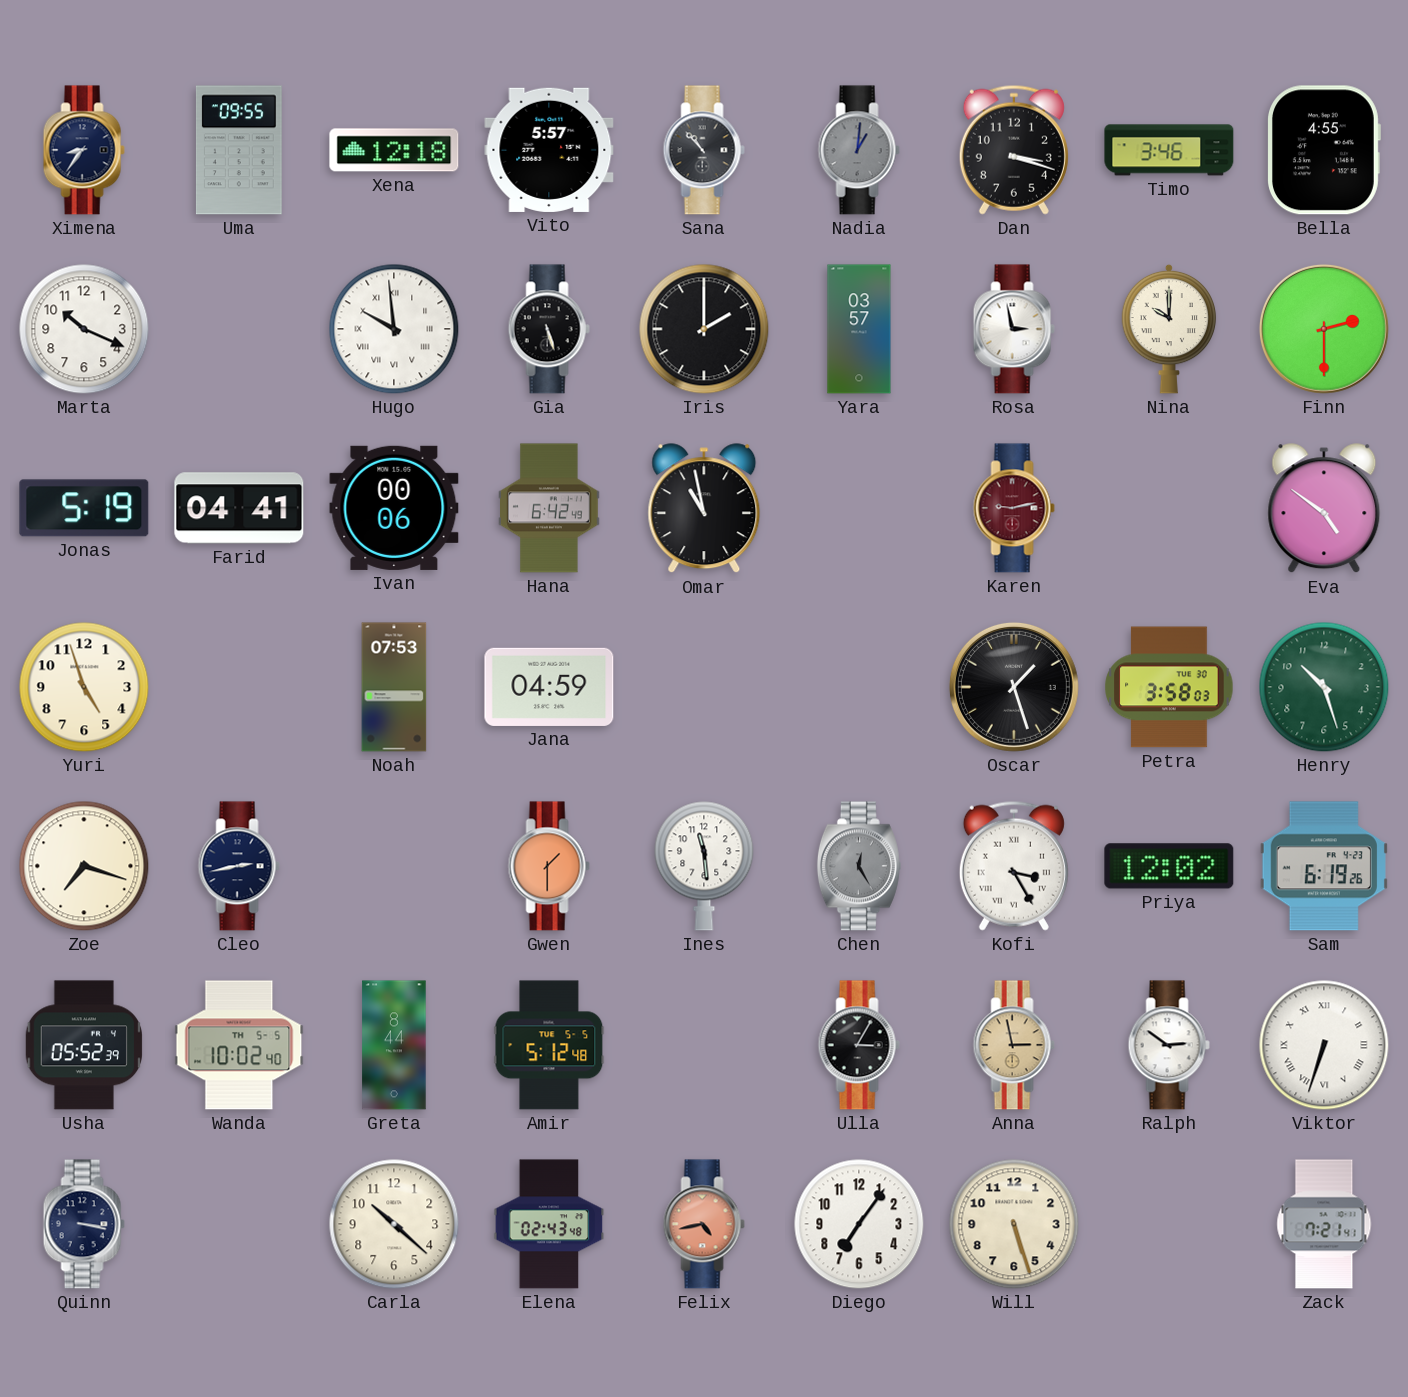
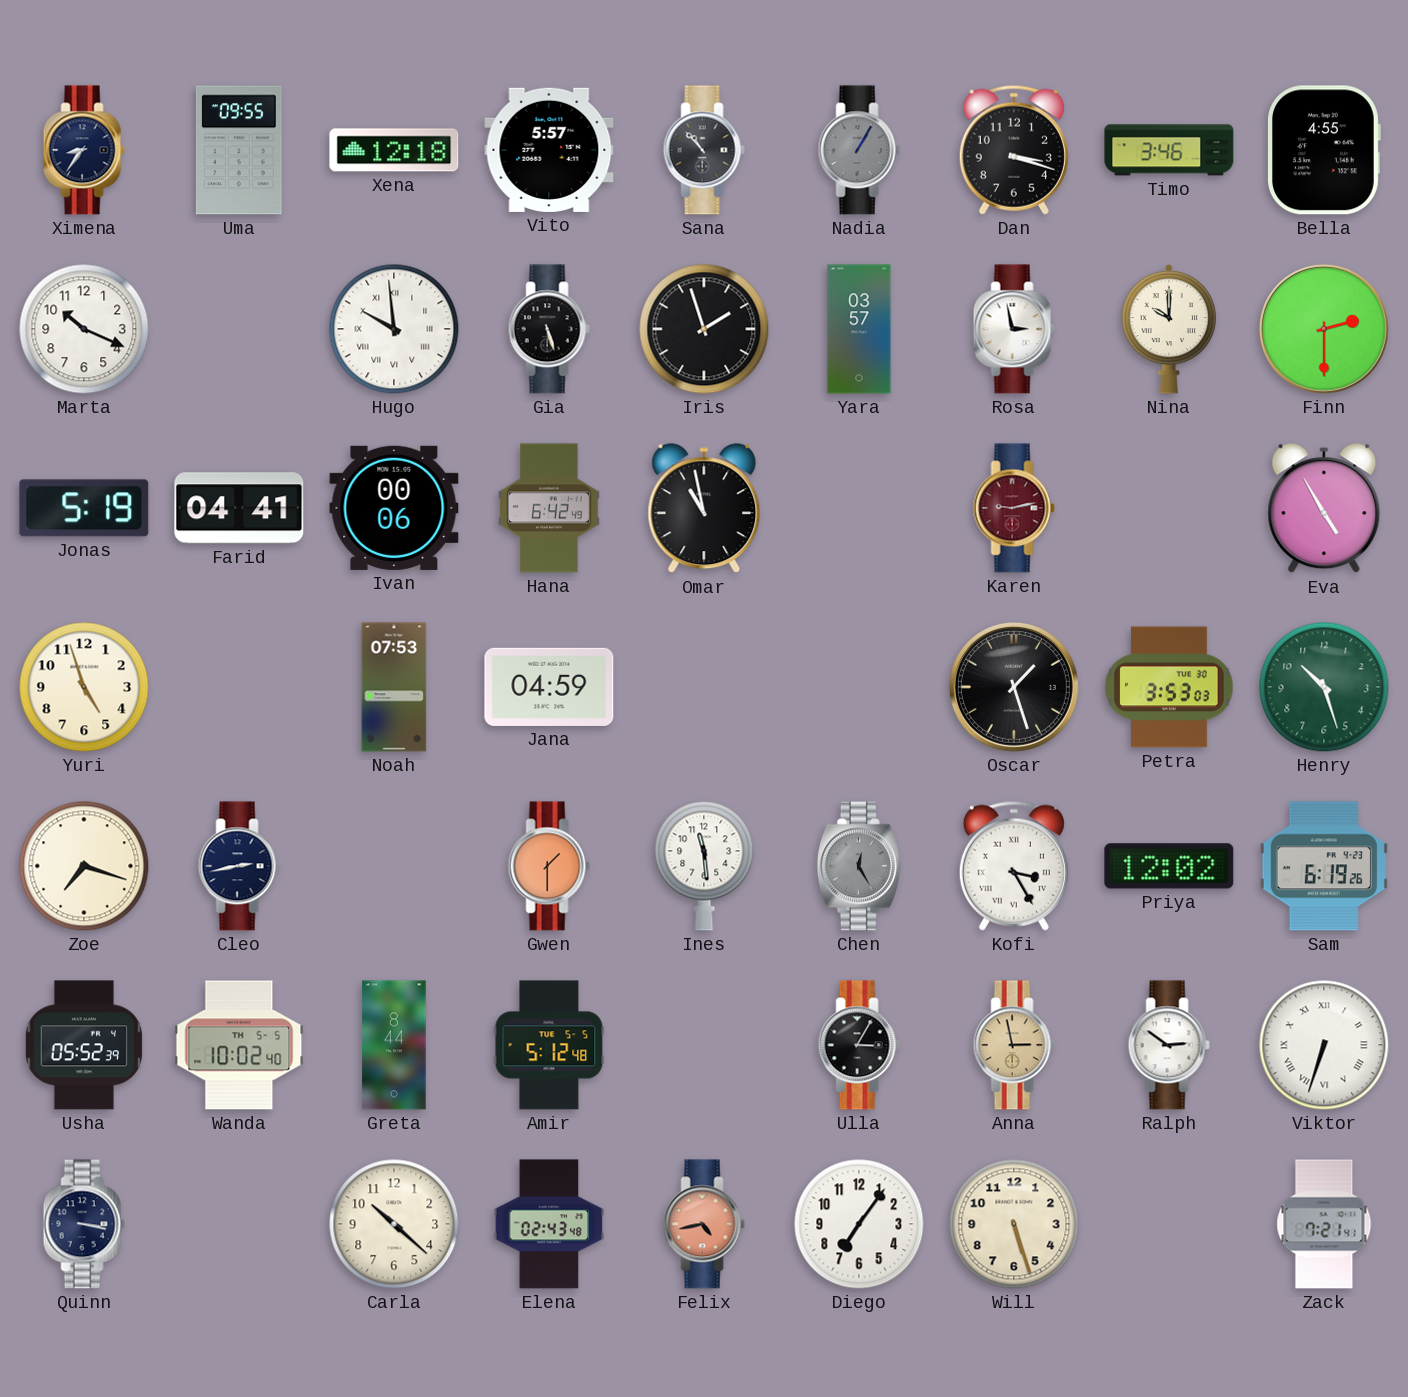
Nadia: 1:01 -> 1:05 (859, 150)
Iris: 2:00 -> 1:57 (704, 329)
Eva: 4:51 -> 4:55 (1324, 509)
Petra: 3:58 -> 3:53 (1169, 687)
